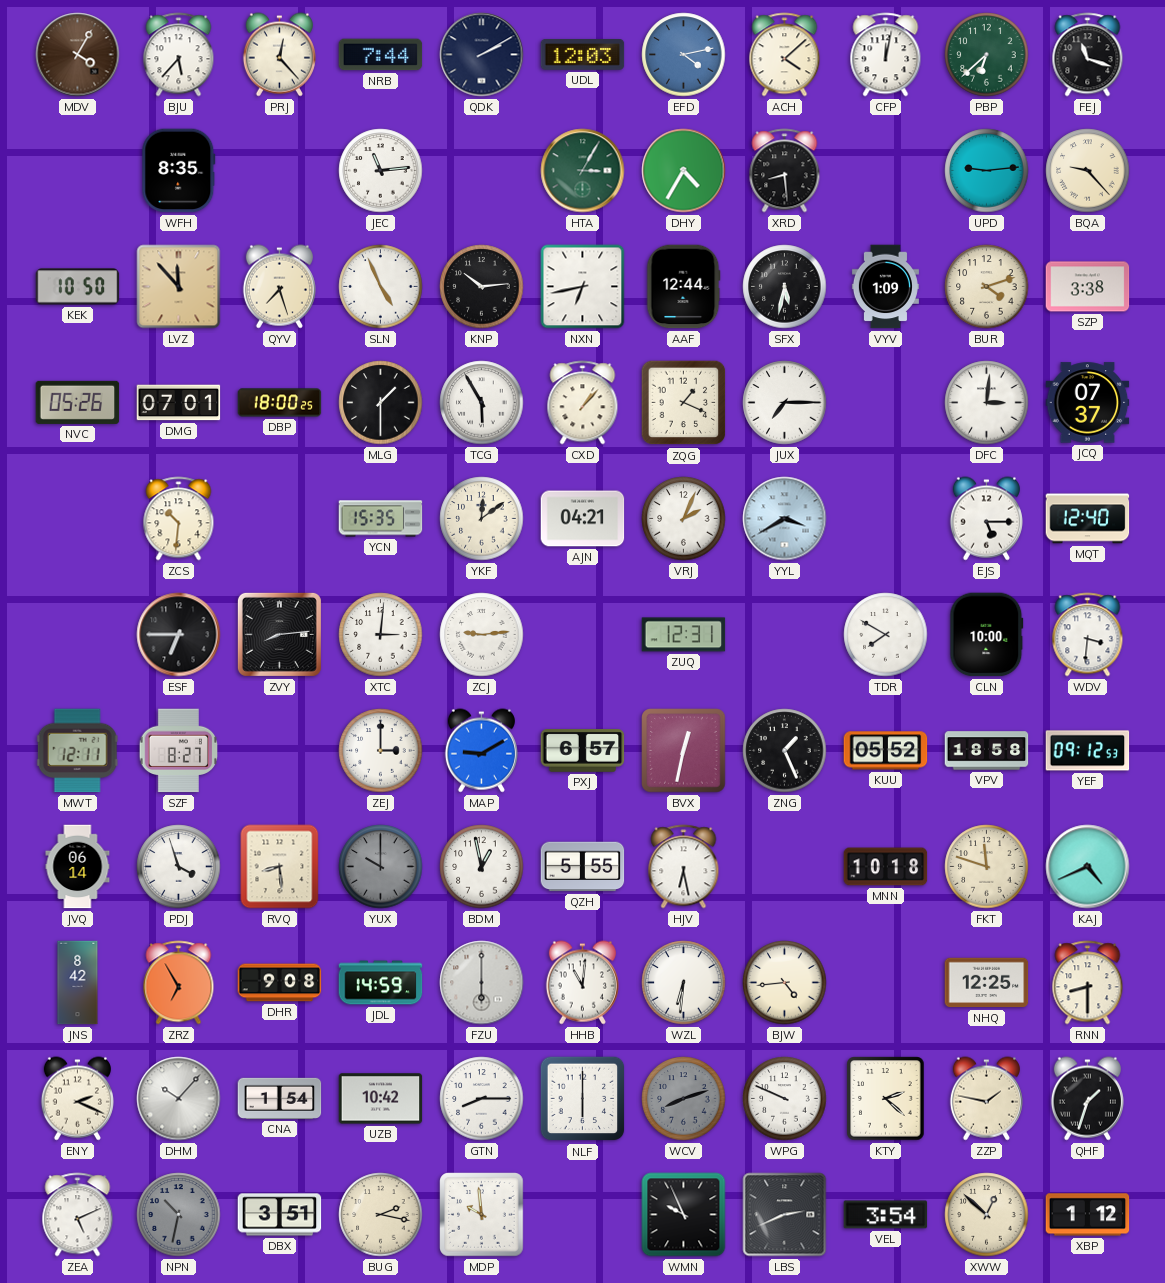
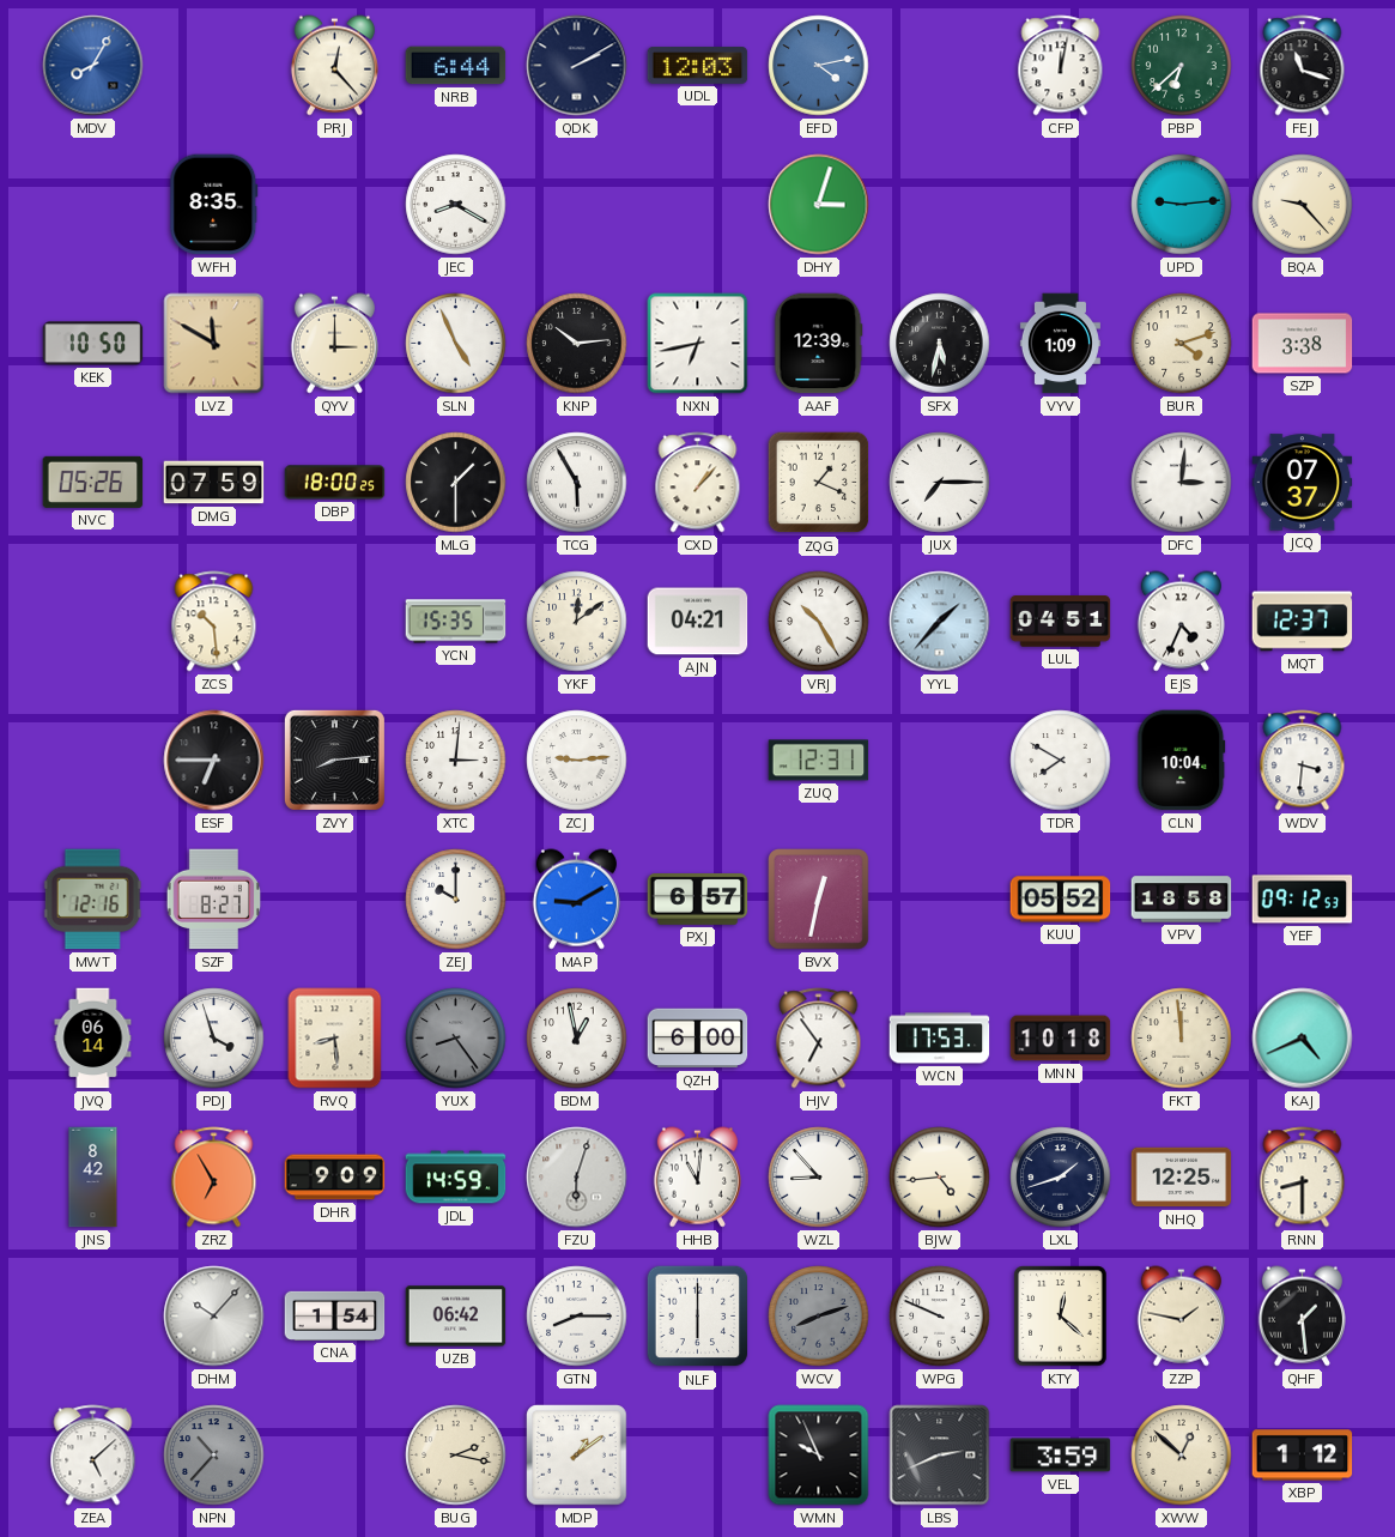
MDV: 4:05 -> 8:05 (93, 66)
MDV dial: brown -> blue (93, 66)
BJU: 5:37 -> none (179, 55)
NRB: 7:44 -> 6:44 (456, 66)
ACH: 4:08 -> none (785, 55)
JEC: 11:14 -> 8:20 (456, 205)
HTA: 3:05 -> none (583, 171)
DHY: 4:35 -> 3:03 (819, 205)
XRD: 8:29 -> none (785, 171)
LVZ: 11:53 -> 11:50 (214, 344)
QYV: 7:27 -> 3:00 (334, 344)
AAF: 12:44 -> 12:39 (819, 344)
DMG: 07:01 -> 07:59 (214, 483)
ZCS: 10:31 -> 10:29 (214, 622)
VRJ: 2:04 -> 10:25 (819, 622)
YYL: 3:40 -> 1:37 (940, 622)
LUL: none -> 04:51 (1061, 622)
EJS: 5:15 -> 4:34 (1181, 622)
MQT: 12:40 -> 12:37 (1303, 622)
CLN: 10:00 -> 10:04 (1182, 761)
MWT: 12:11 -> 12:16 (92, 900)
ZEJ: 3:00 -> 10:00 (456, 900)
ZNG: 1:26 -> none (785, 751)
YUX: 10:00 -> 8:24 (456, 1039)
QZH: 5:55 -> 6:00 (698, 1039)
HJV: 6:28 -> 6:54 (819, 1039)
WCN: none -> 17:53 (940, 1039)
FKT: 11:48 -> 11:59 (1182, 1039)
DHR: 9:08 -> 9:09 (335, 1178)
FZU: 6:00 -> 6:03 (577, 1178)
WZL: 6:31 -> 8:53 (819, 1178)
LXL: none -> 1:42 (1061, 1178)
ENY: 2:19 -> none (77, 1099)
UZB: 10:42 -> 06:42 (456, 1317)
KTY: 2:22 -> 12:22 (1061, 1317)
QHF: 1:33 -> 1:29 (1302, 1317)
ZEA: 5:11 -> 5:08 (93, 1456)
NPN: 10:32 -> 10:37 (214, 1456)
DBX: 3:51 -> none (280, 1215)
MDP: 9:59 -> 1:09 (577, 1456)
VEL: 3:54 -> 3:59 (1061, 1456)
